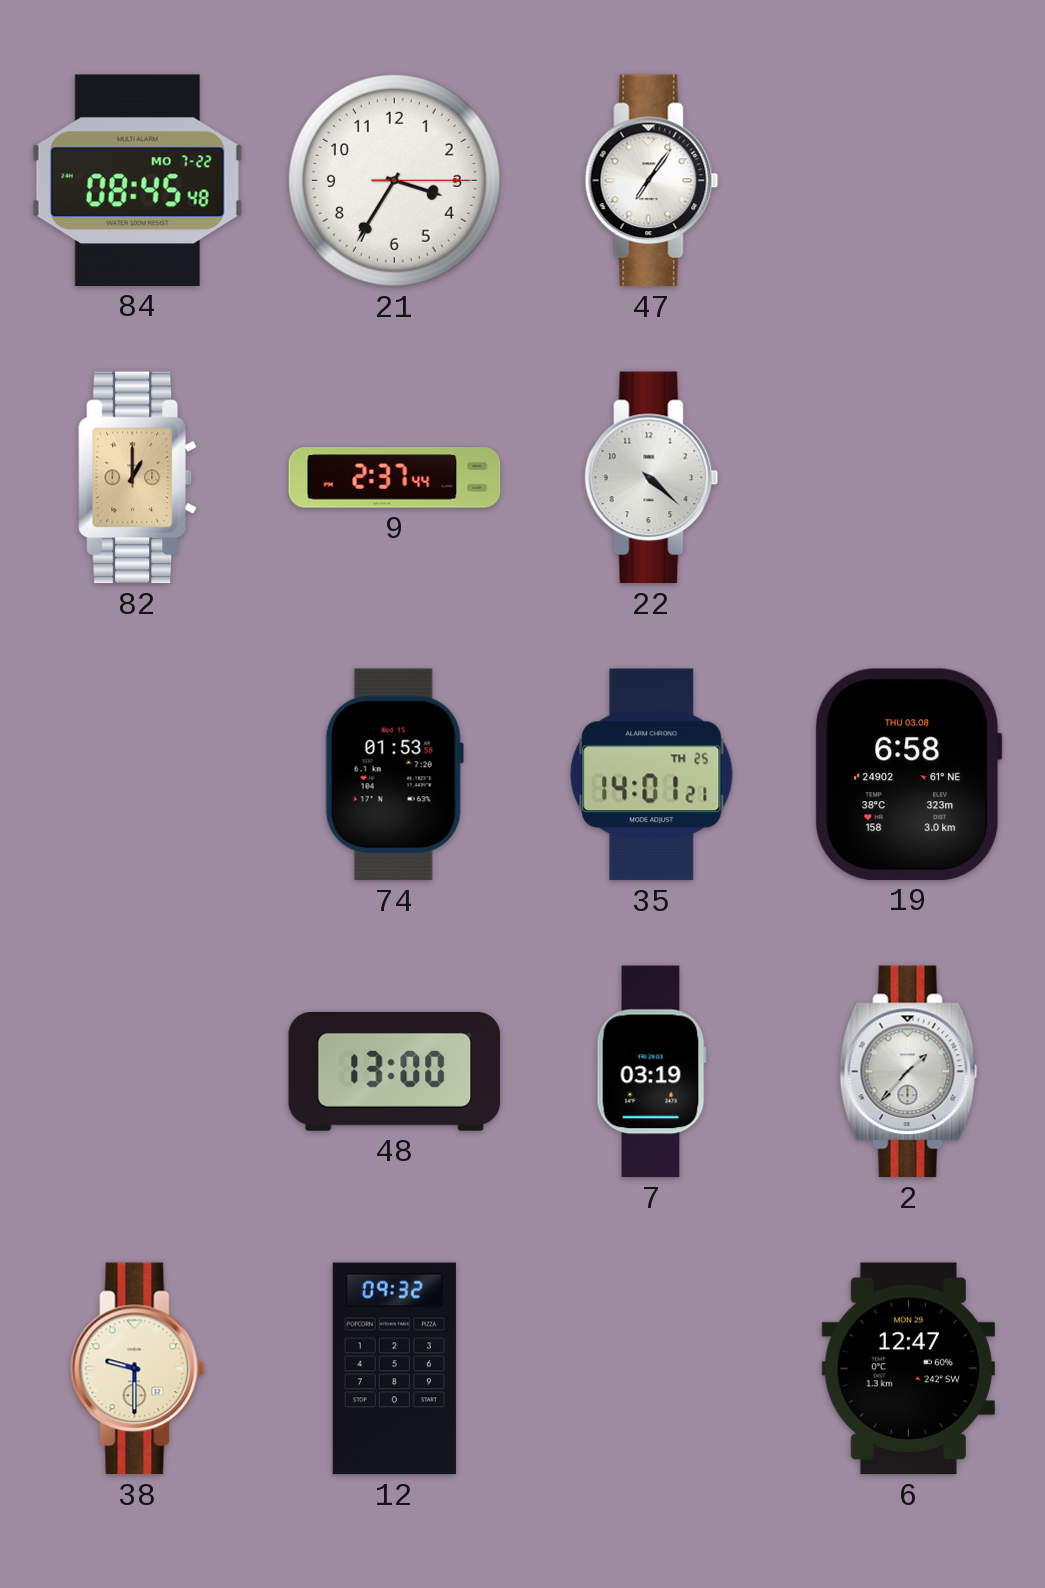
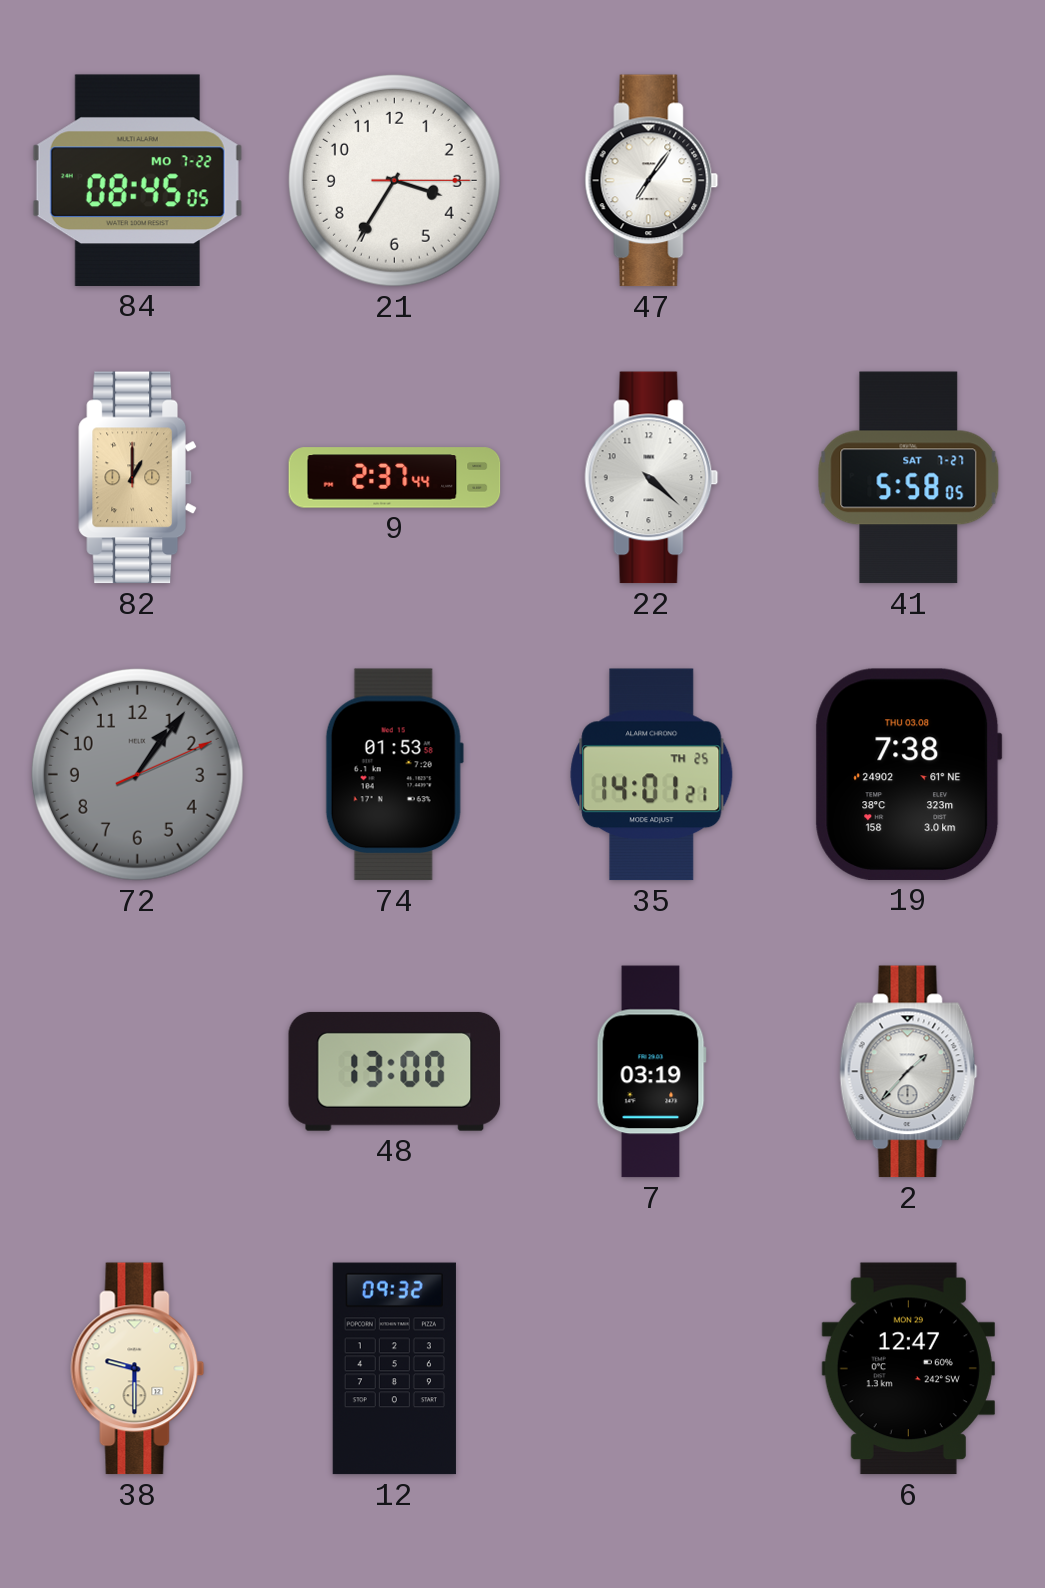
84: 08:45:48 -> 08:45:05 (137, 180)
41: none -> 5:58 (909, 478)
72: none -> 1:06 (137, 774)
19: 6:58 -> 7:38 (909, 774)
